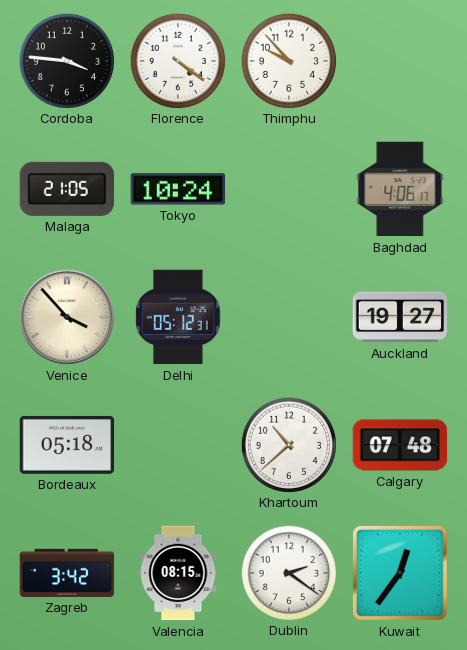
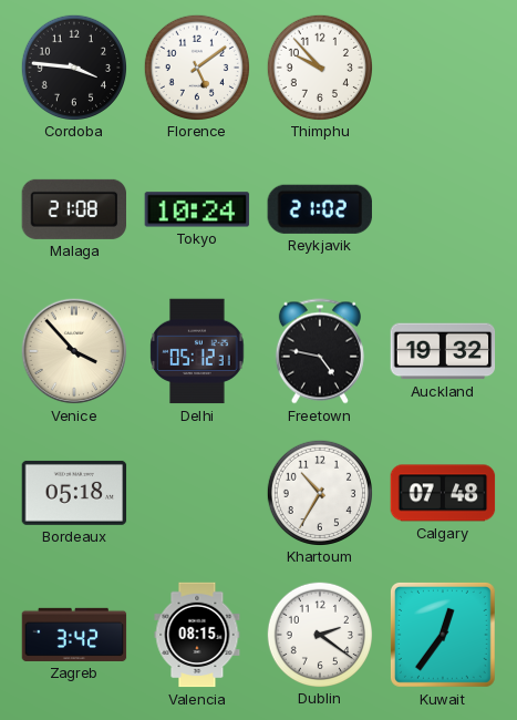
Florence: 4:21 -> 5:09 (196, 66)
Malaga: 21:05 -> 21:08 (73, 209)
Reykjavik: none -> 21:02 (320, 209)
Baghdad: 4:06 -> none (400, 189)
Freetown: none -> 4:47 (320, 351)
Auckland: 19:27 -> 19:32 (443, 351)
Khartoum: 10:38 -> 10:35 (319, 492)
